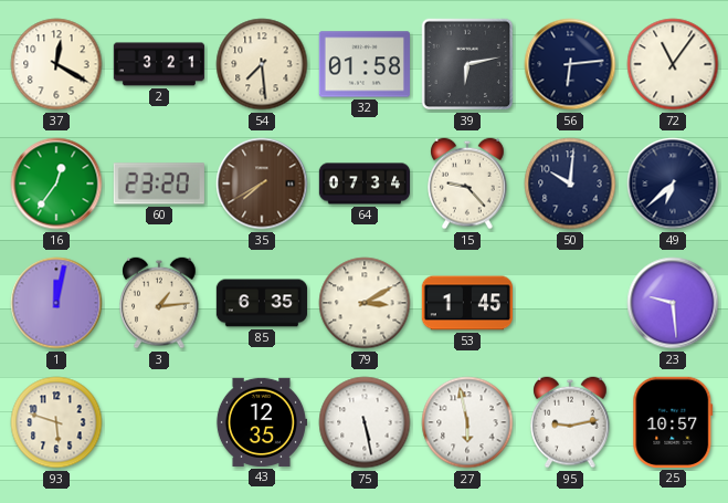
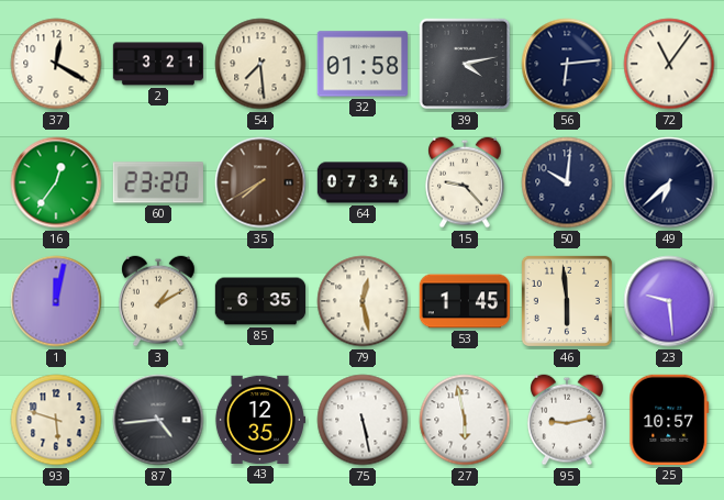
39: 6:13 -> 4:13 (465, 64)
3: 1:14 -> 1:10 (158, 301)
79: 3:10 -> 12:28 (363, 301)
46: none -> 5:59 (567, 301)
87: none -> 4:44 (158, 420)
